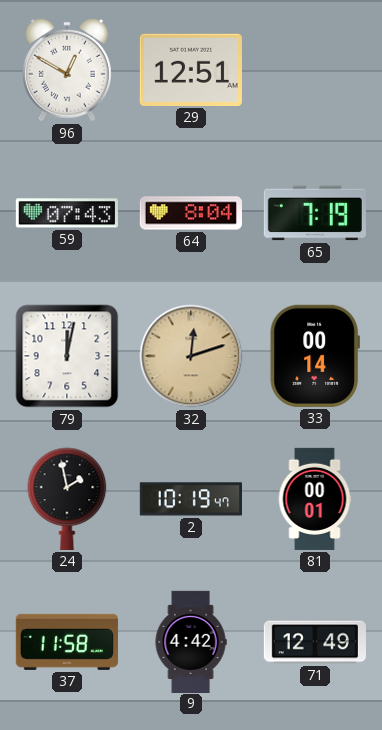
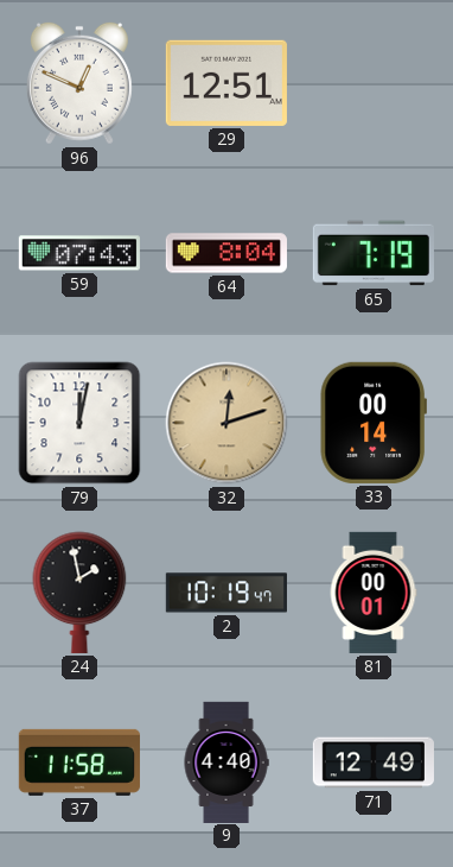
96: 12:50 -> 12:49 (79, 83)
9: 4:42 -> 4:40 (226, 761)
